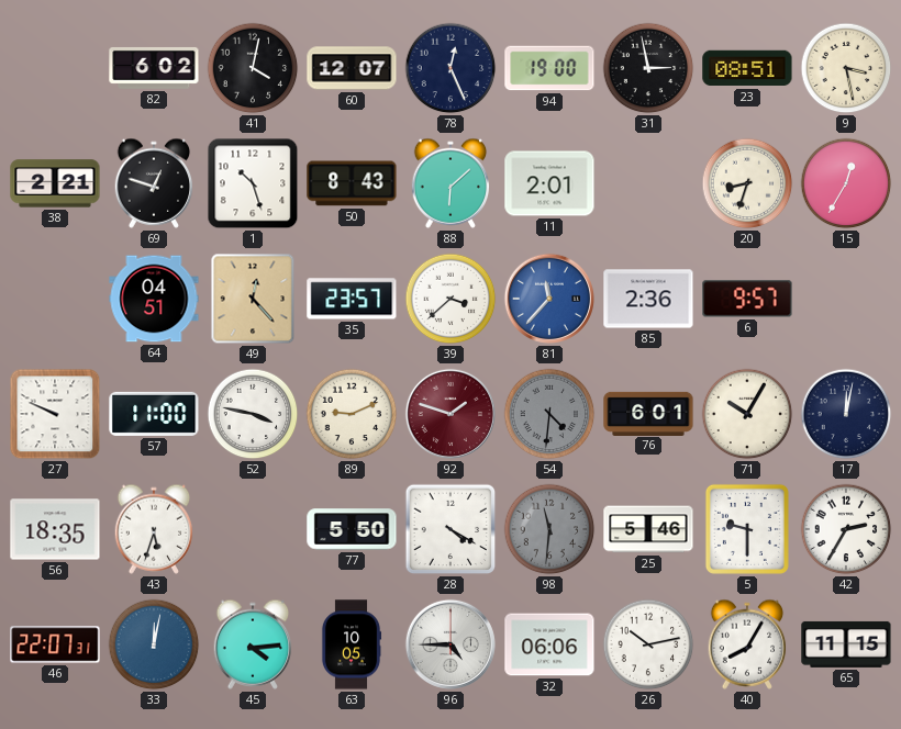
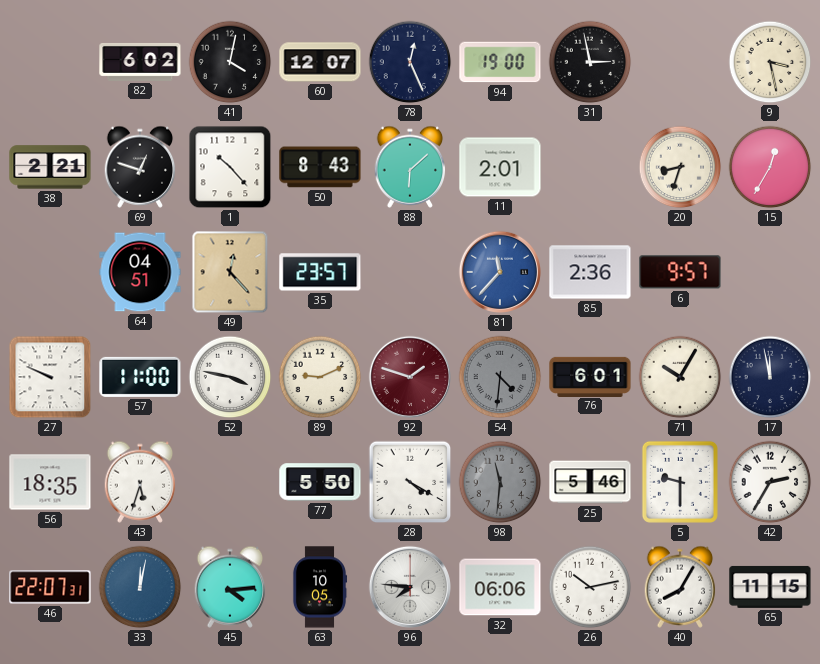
23: 08:51 -> none (747, 68)
1: 10:27 -> 10:23 (230, 167)
39: 3:38 -> none (451, 299)
17: 12:02 -> 11:58 (770, 377)
96: 4:45 -> 7:46 (410, 587)
